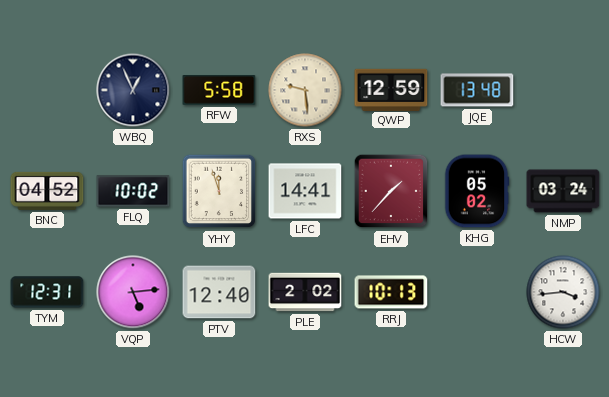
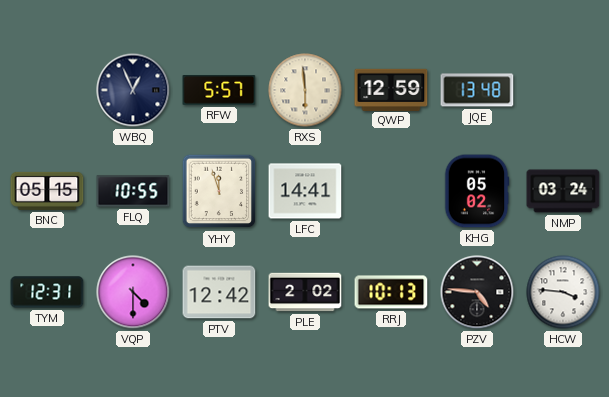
RFW: 5:58 -> 5:57 (219, 90)
RXS: 9:29 -> 5:59 (305, 90)
BNC: 04:52 -> 05:15 (47, 191)
FLQ: 10:02 -> 10:55 (133, 191)
EHV: 1:37 -> none (391, 191)
VQP: 5:14 -> 4:30 (133, 292)
PTV: 12:40 -> 12:42 (219, 292)
PZV: none -> 4:46 (477, 292)
HCW: 3:44 -> 3:46 (563, 292)
